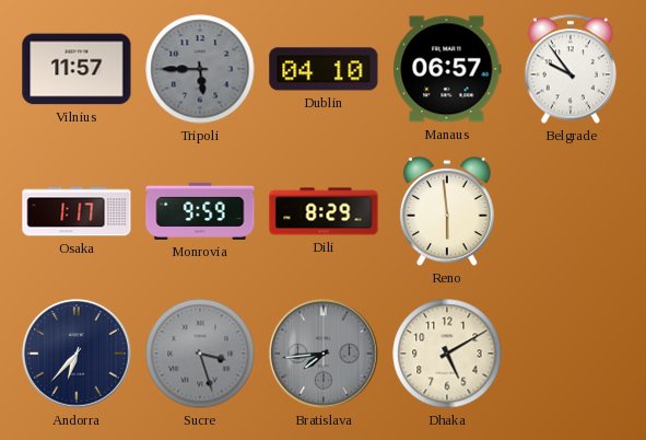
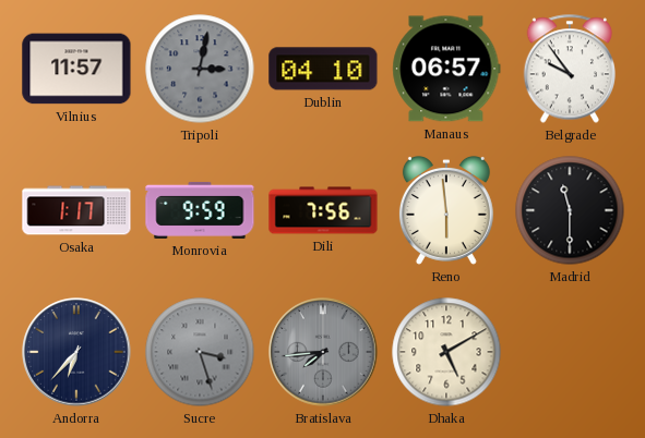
Tripoli: 5:45 -> 3:02 (200, 69)
Dili: 8:29 -> 7:56 (323, 210)
Madrid: none -> 11:30 (570, 210)
